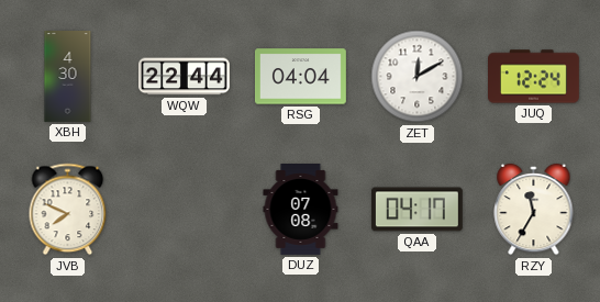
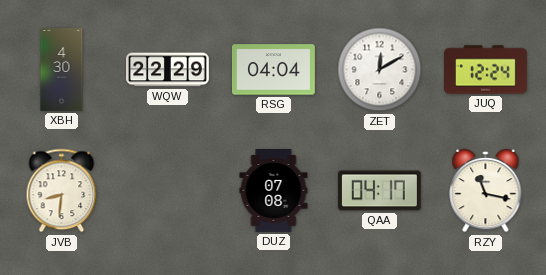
WQW: 22:44 -> 22:29 (168, 70)
JVB: 7:49 -> 8:31 (62, 191)
RZY: 11:35 -> 11:17 (486, 191)
